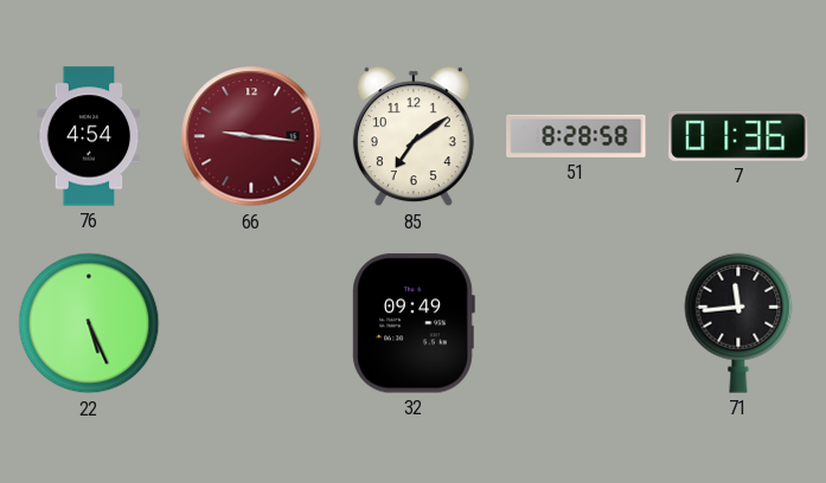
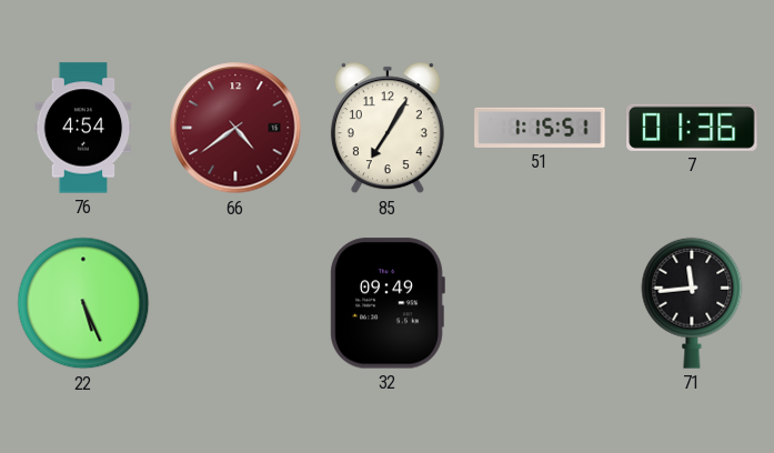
66: 9:16 -> 4:39 (235, 128)
85: 7:09 -> 7:05 (388, 128)
51: 8:28 -> 1:15 (540, 128)
